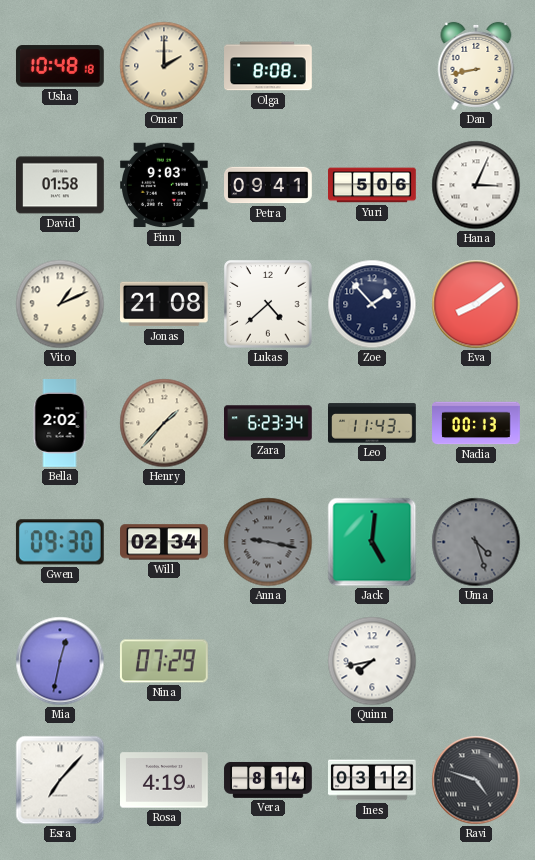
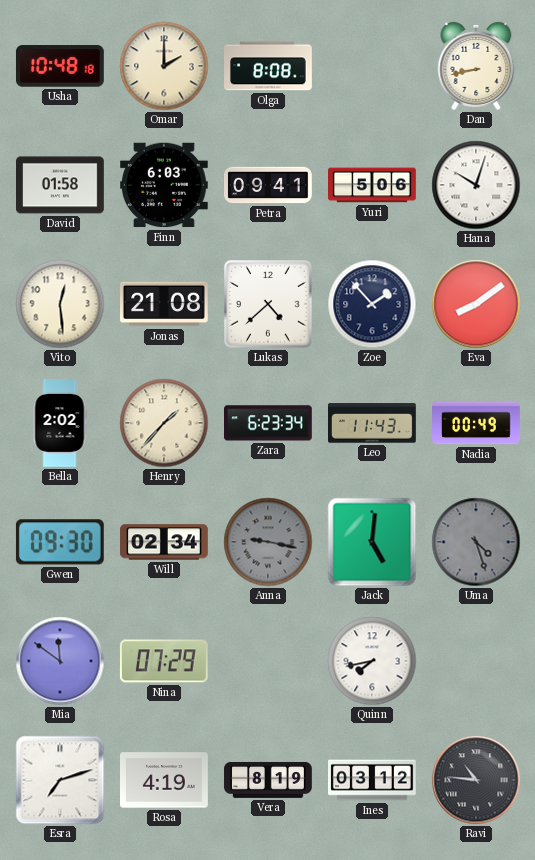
Finn: 9:03 -> 6:03 (165, 185)
Hana: 3:04 -> 10:03 (476, 185)
Vito: 1:11 -> 12:29 (60, 304)
Nadia: 00:13 -> 00:49 (476, 423)
Mia: 12:32 -> 11:51 (60, 661)
Esra: 7:07 -> 7:12 (60, 780)
Vera: 8:14 -> 8:19 (268, 780)
Ravi: 4:48 -> 10:46 (476, 780)
